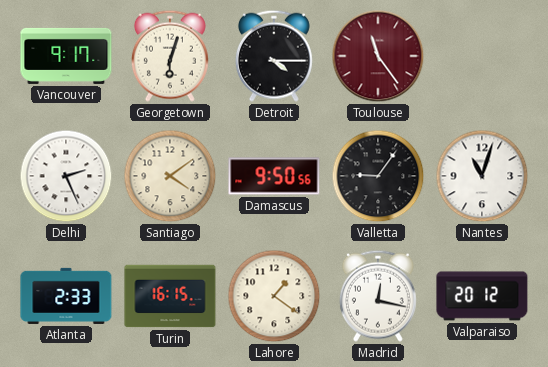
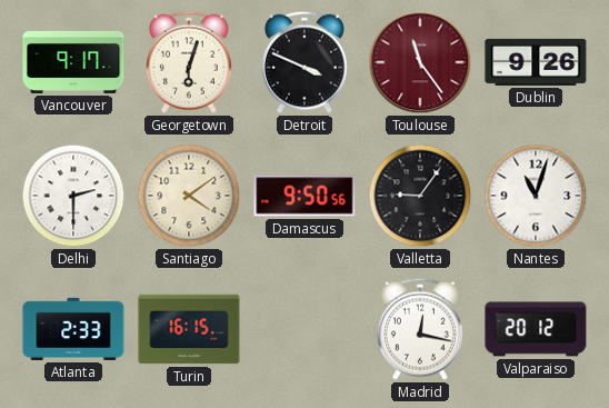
Detroit: 4:15 -> 3:49 (304, 62)
Dublin: none -> 9:26 (536, 62)
Delhi: 2:26 -> 2:30 (73, 196)
Lahore: 1:21 -> none (274, 296)
